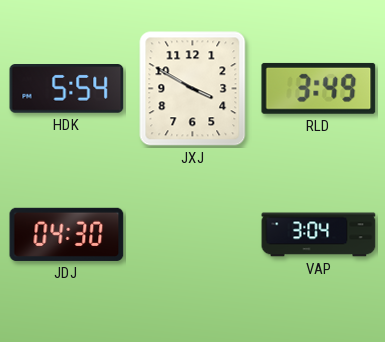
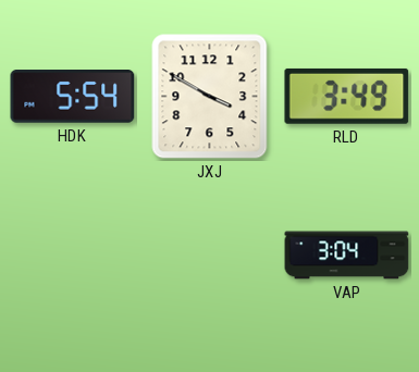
JDJ: 04:30 -> none (67, 234)
